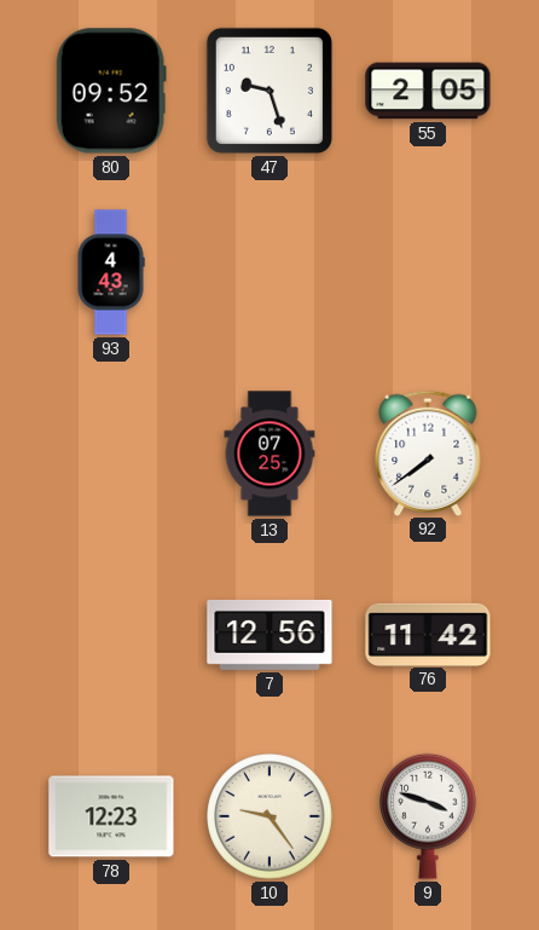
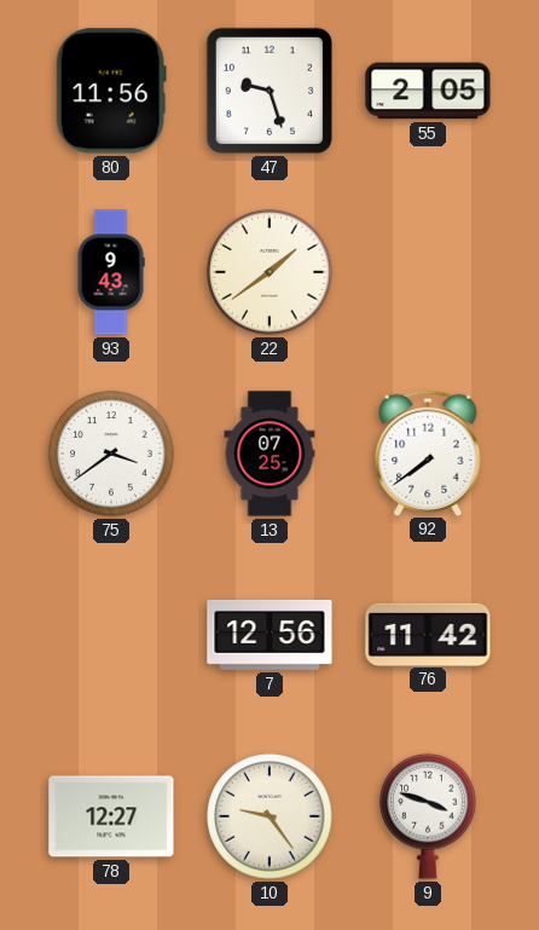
80: 09:52 -> 11:56 (111, 91)
93: 4:43 -> 9:43 (111, 272)
22: none -> 1:39 (269, 272)
75: none -> 3:39 (111, 454)
78: 12:23 -> 12:27 (111, 816)
